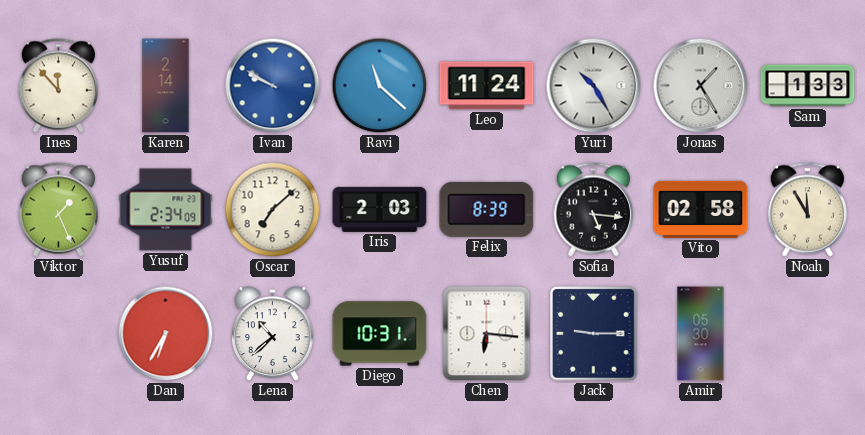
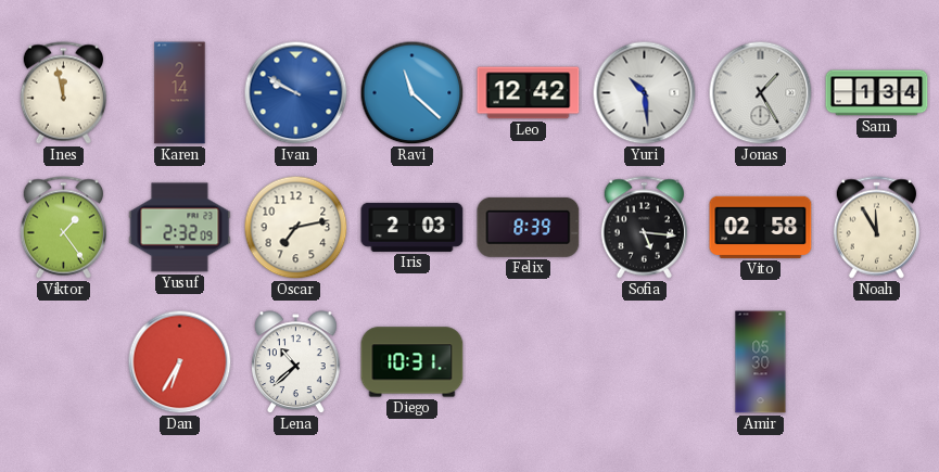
Ines: 11:53 -> 11:58 (63, 93)
Leo: 11:24 -> 12:42 (529, 93)
Yuri: 10:25 -> 10:29 (645, 93)
Sam: 1:33 -> 1:34 (877, 93)
Viktor: 1:26 -> 1:24 (63, 228)
Yusuf: 2:34 -> 2:32 (180, 228)
Oscar: 7:08 -> 7:13 (296, 228)
Chen: 6:16 -> none (487, 334)
Jack: 9:15 -> none (594, 334)
